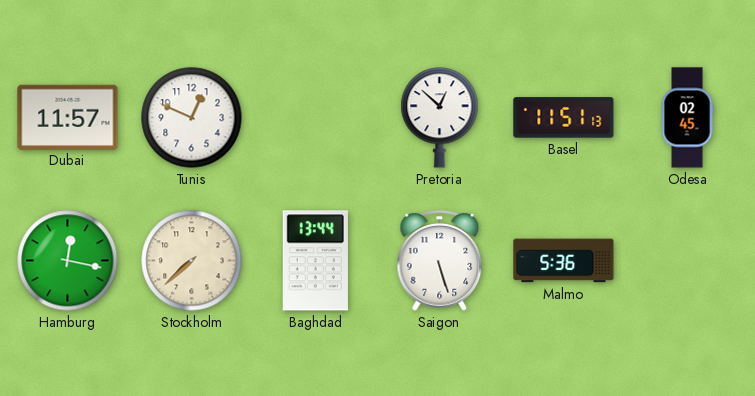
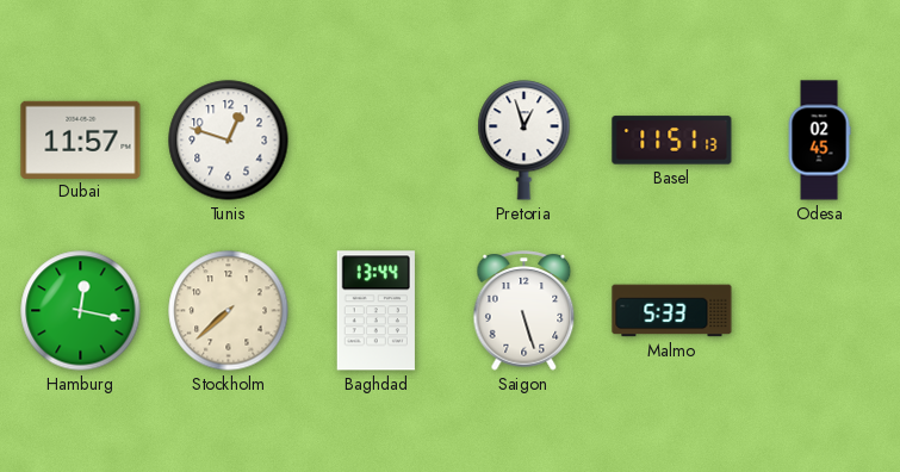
Tunis: 12:49 -> 12:48 (229, 141)
Pretoria: 12:52 -> 12:57 (525, 141)
Malmo: 5:36 -> 5:33 (672, 311)
